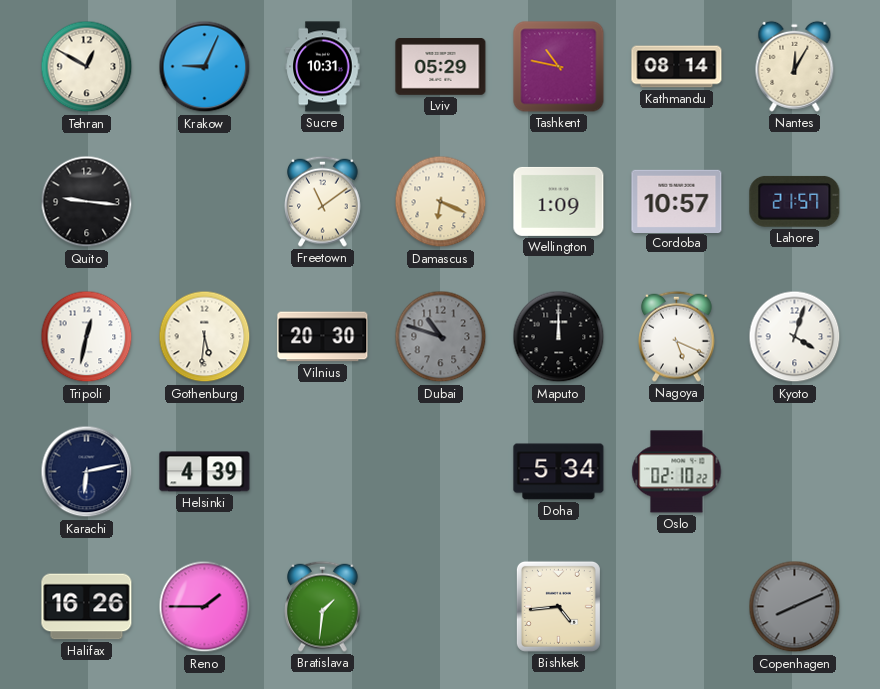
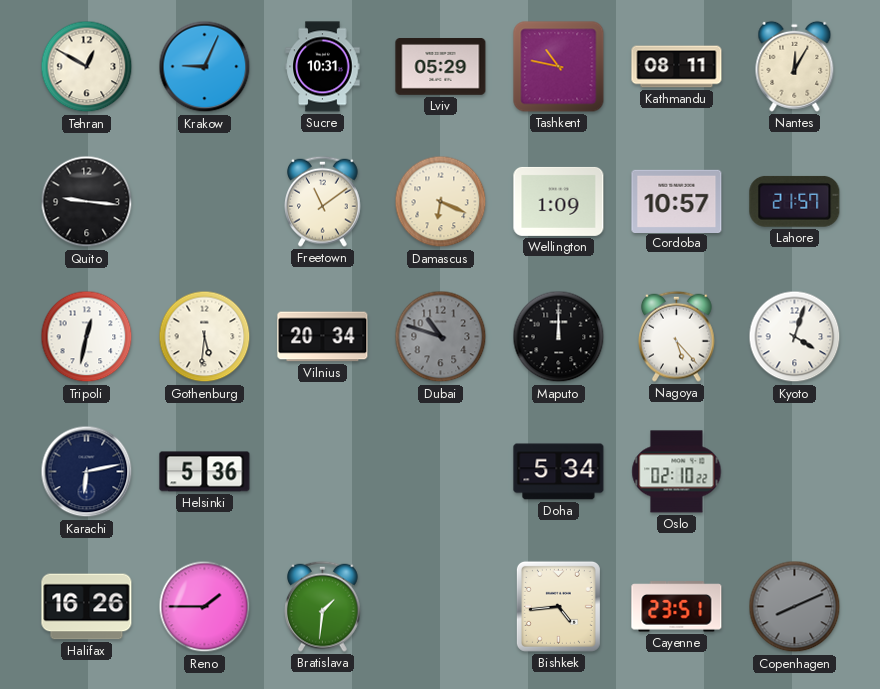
Kathmandu: 08:14 -> 08:11 (677, 67)
Vilnius: 20:30 -> 20:34 (323, 337)
Nagoya: 5:19 -> 5:23 (677, 336)
Helsinki: 4:39 -> 5:36 (205, 472)
Cayenne: none -> 23:51 (677, 607)
